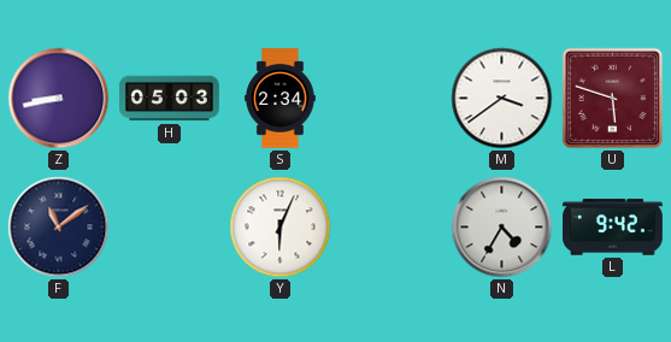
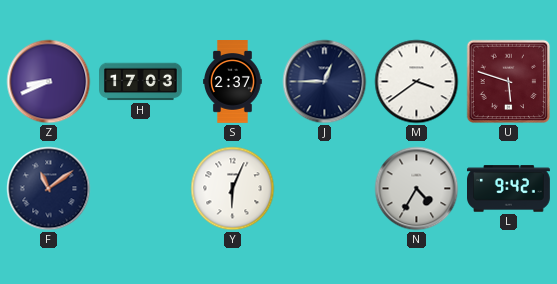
Z: 8:43 -> 8:41 (49, 82)
H: 05:03 -> 17:03 (141, 82)
S: 2:34 -> 2:37 (233, 82)
J: none -> 12:45 (325, 82)
